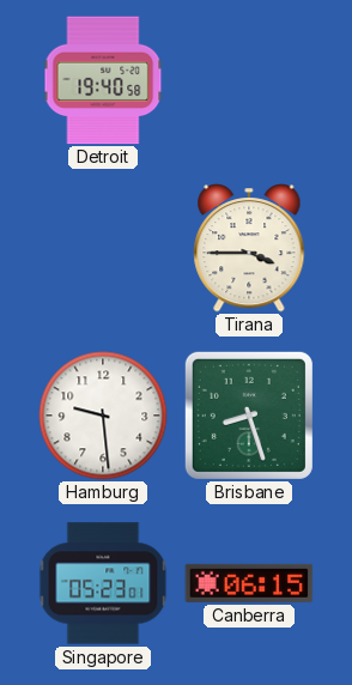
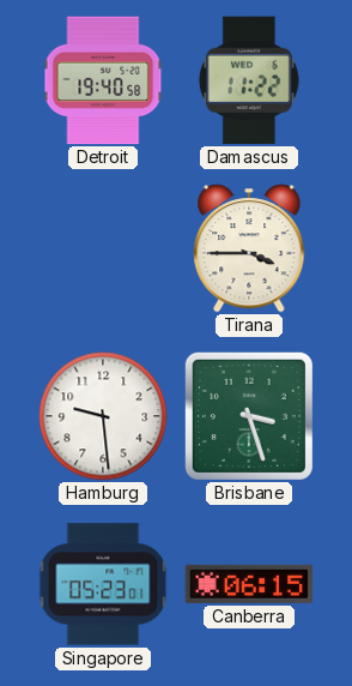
Damascus: none -> 11:22 (249, 80)
Brisbane: 8:27 -> 3:27 (249, 416)
